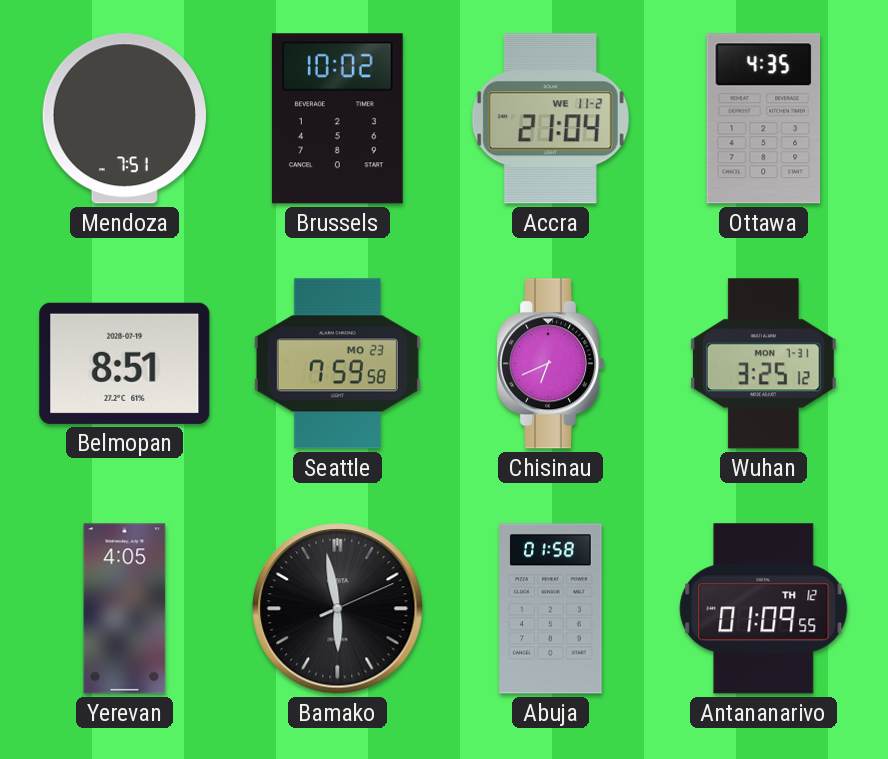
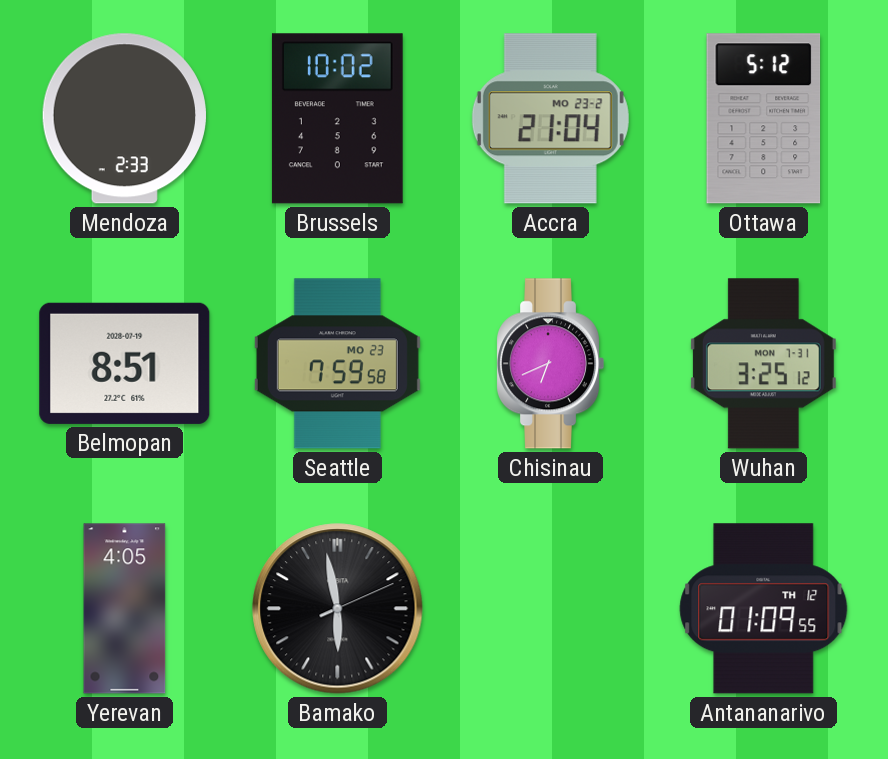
Mendoza: 7:51 -> 2:33 (124, 119)
Accra date: WE 11-2 -> MO 23-2 (550, 119)
Ottawa: 4:35 -> 5:12 (764, 119)
Abuja: 01:58 -> none (551, 609)
